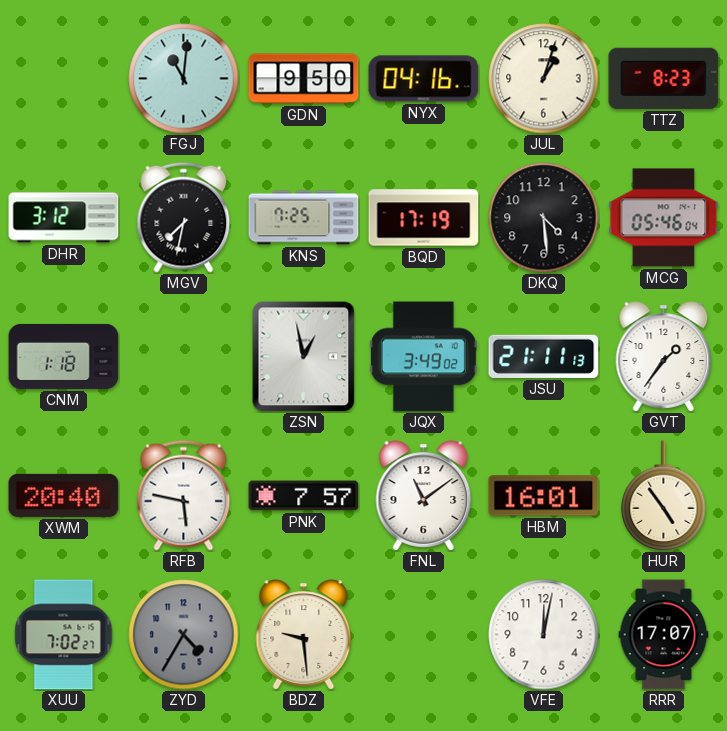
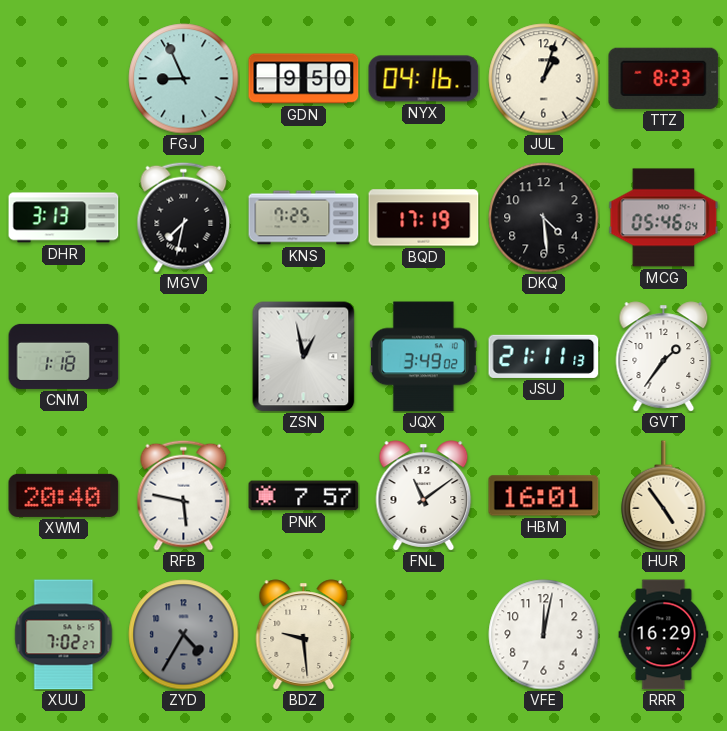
FGJ: 11:01 -> 8:56 (184, 79)
DHR: 3:12 -> 3:13 (64, 218)
RRR: 17:07 -> 16:29 (664, 635)
